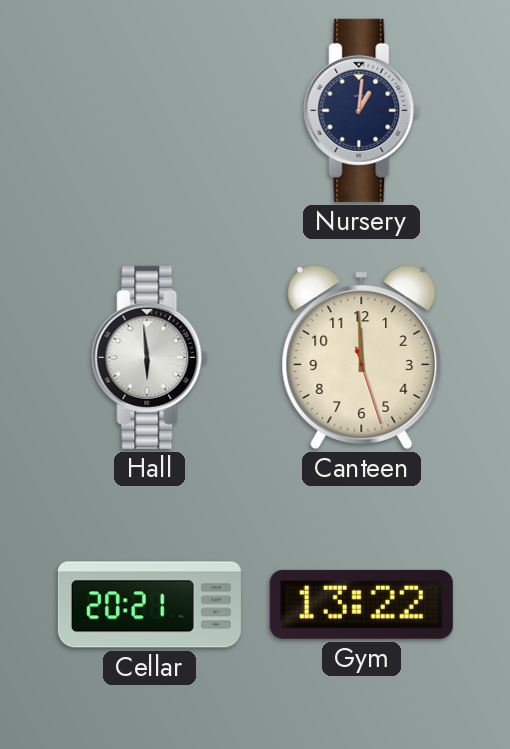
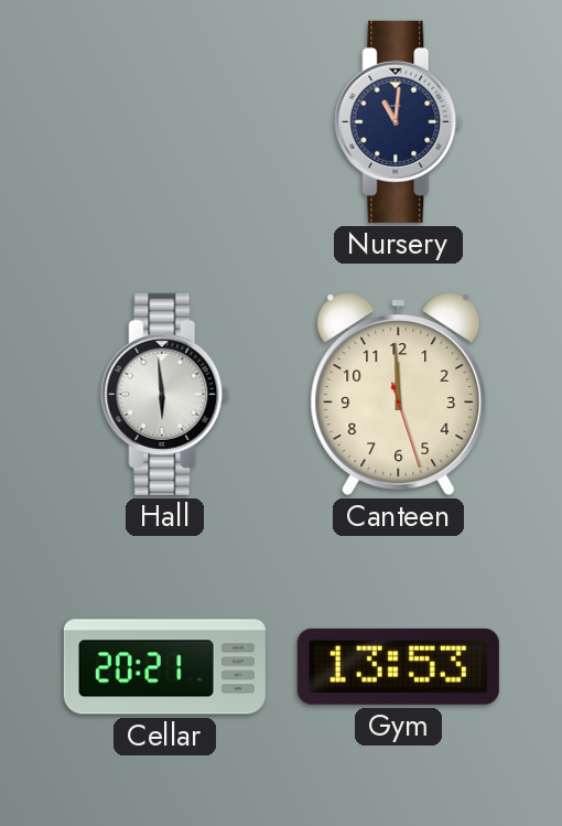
Nursery: 1:01 -> 11:01 (399, 121)
Gym: 13:22 -> 13:53 (398, 666)
